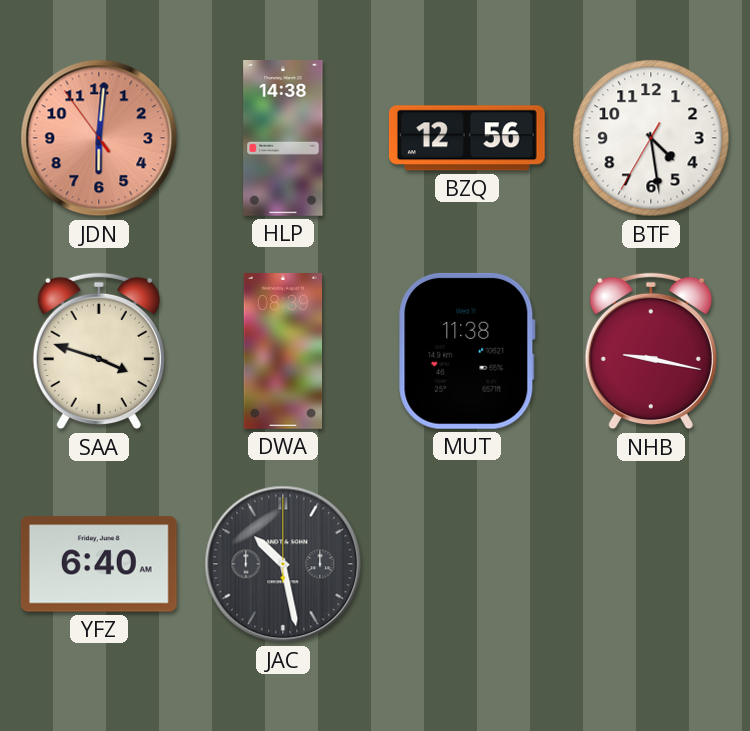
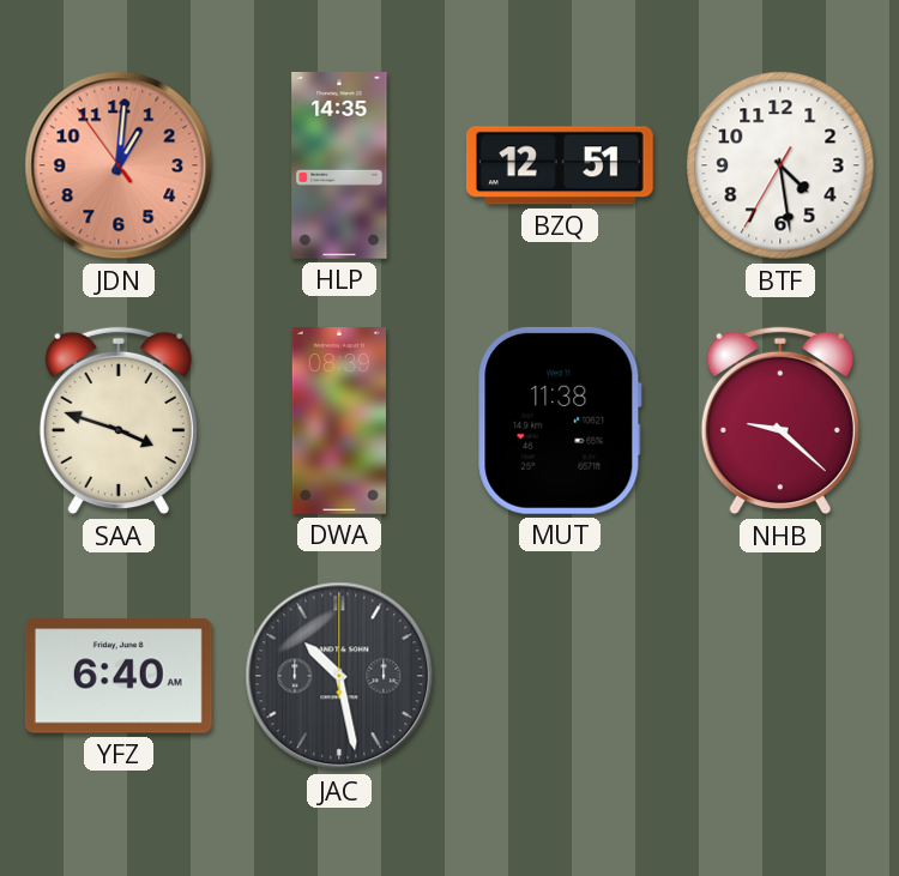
JDN: 6:00 -> 1:00 (119, 165)
HLP: 14:38 -> 14:35 (339, 167)
BZQ: 12:56 -> 12:51 (560, 165)
NHB: 9:17 -> 9:22 (780, 421)
